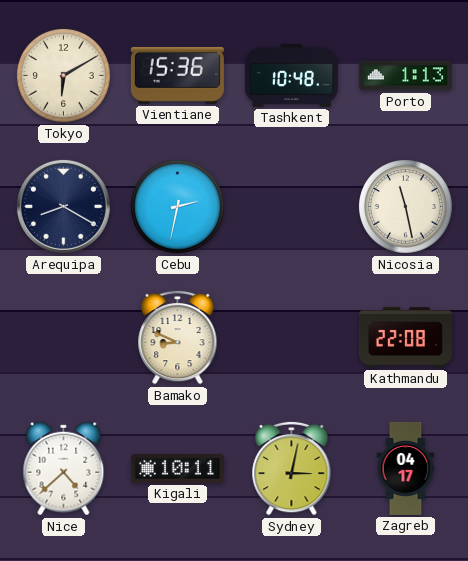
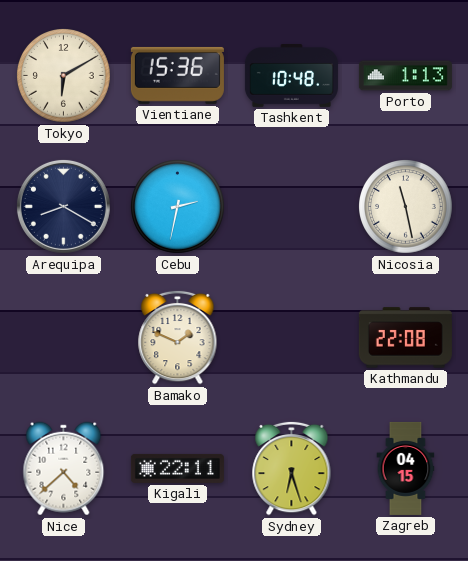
Bamako: 8:49 -> 1:49 (178, 337)
Kigali: 10:11 -> 22:11 (177, 468)
Sydney: 3:02 -> 6:27 (292, 468)
Zagreb: 04:17 -> 04:15 (406, 468)
